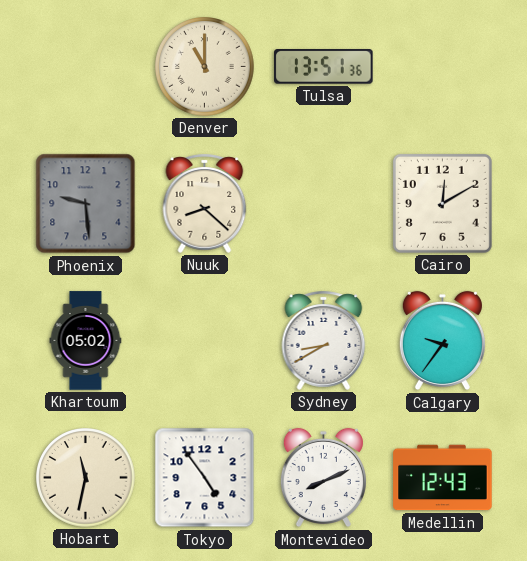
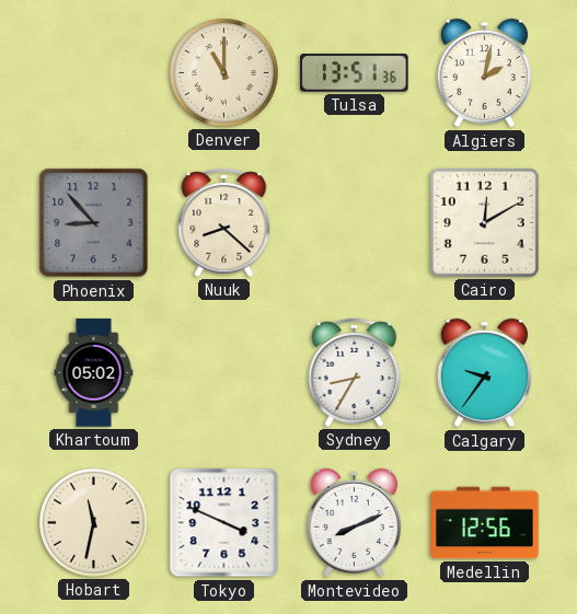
Algiers: none -> 2:02 (484, 73)
Phoenix: 9:29 -> 8:53 (94, 223)
Sydney: 8:40 -> 8:35 (355, 372)
Tokyo: 4:54 -> 3:49 (224, 523)
Medellin: 12:43 -> 12:56 (485, 523)
